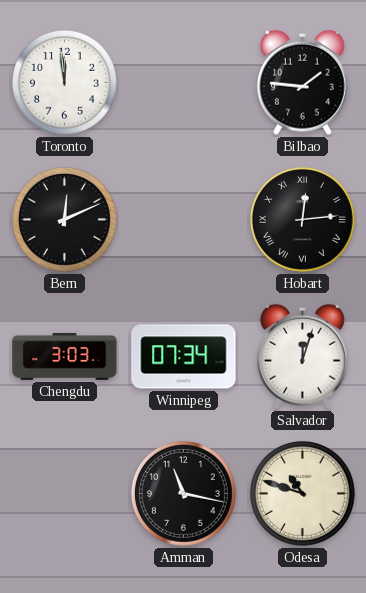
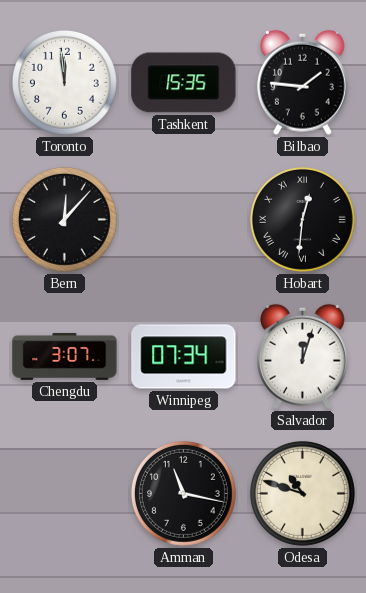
Tashkent: none -> 15:35 (184, 83)
Bern: 12:11 -> 12:07 (64, 219)
Hobart: 12:14 -> 12:31 (302, 219)
Chengdu: 3:03 -> 3:07 (65, 356)
